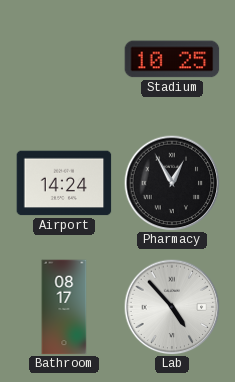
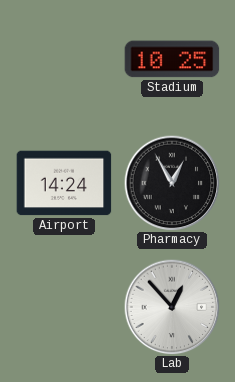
Bathroom: 08:17 -> none (64, 307)
Lab: 4:53 -> 12:53 (172, 307)
